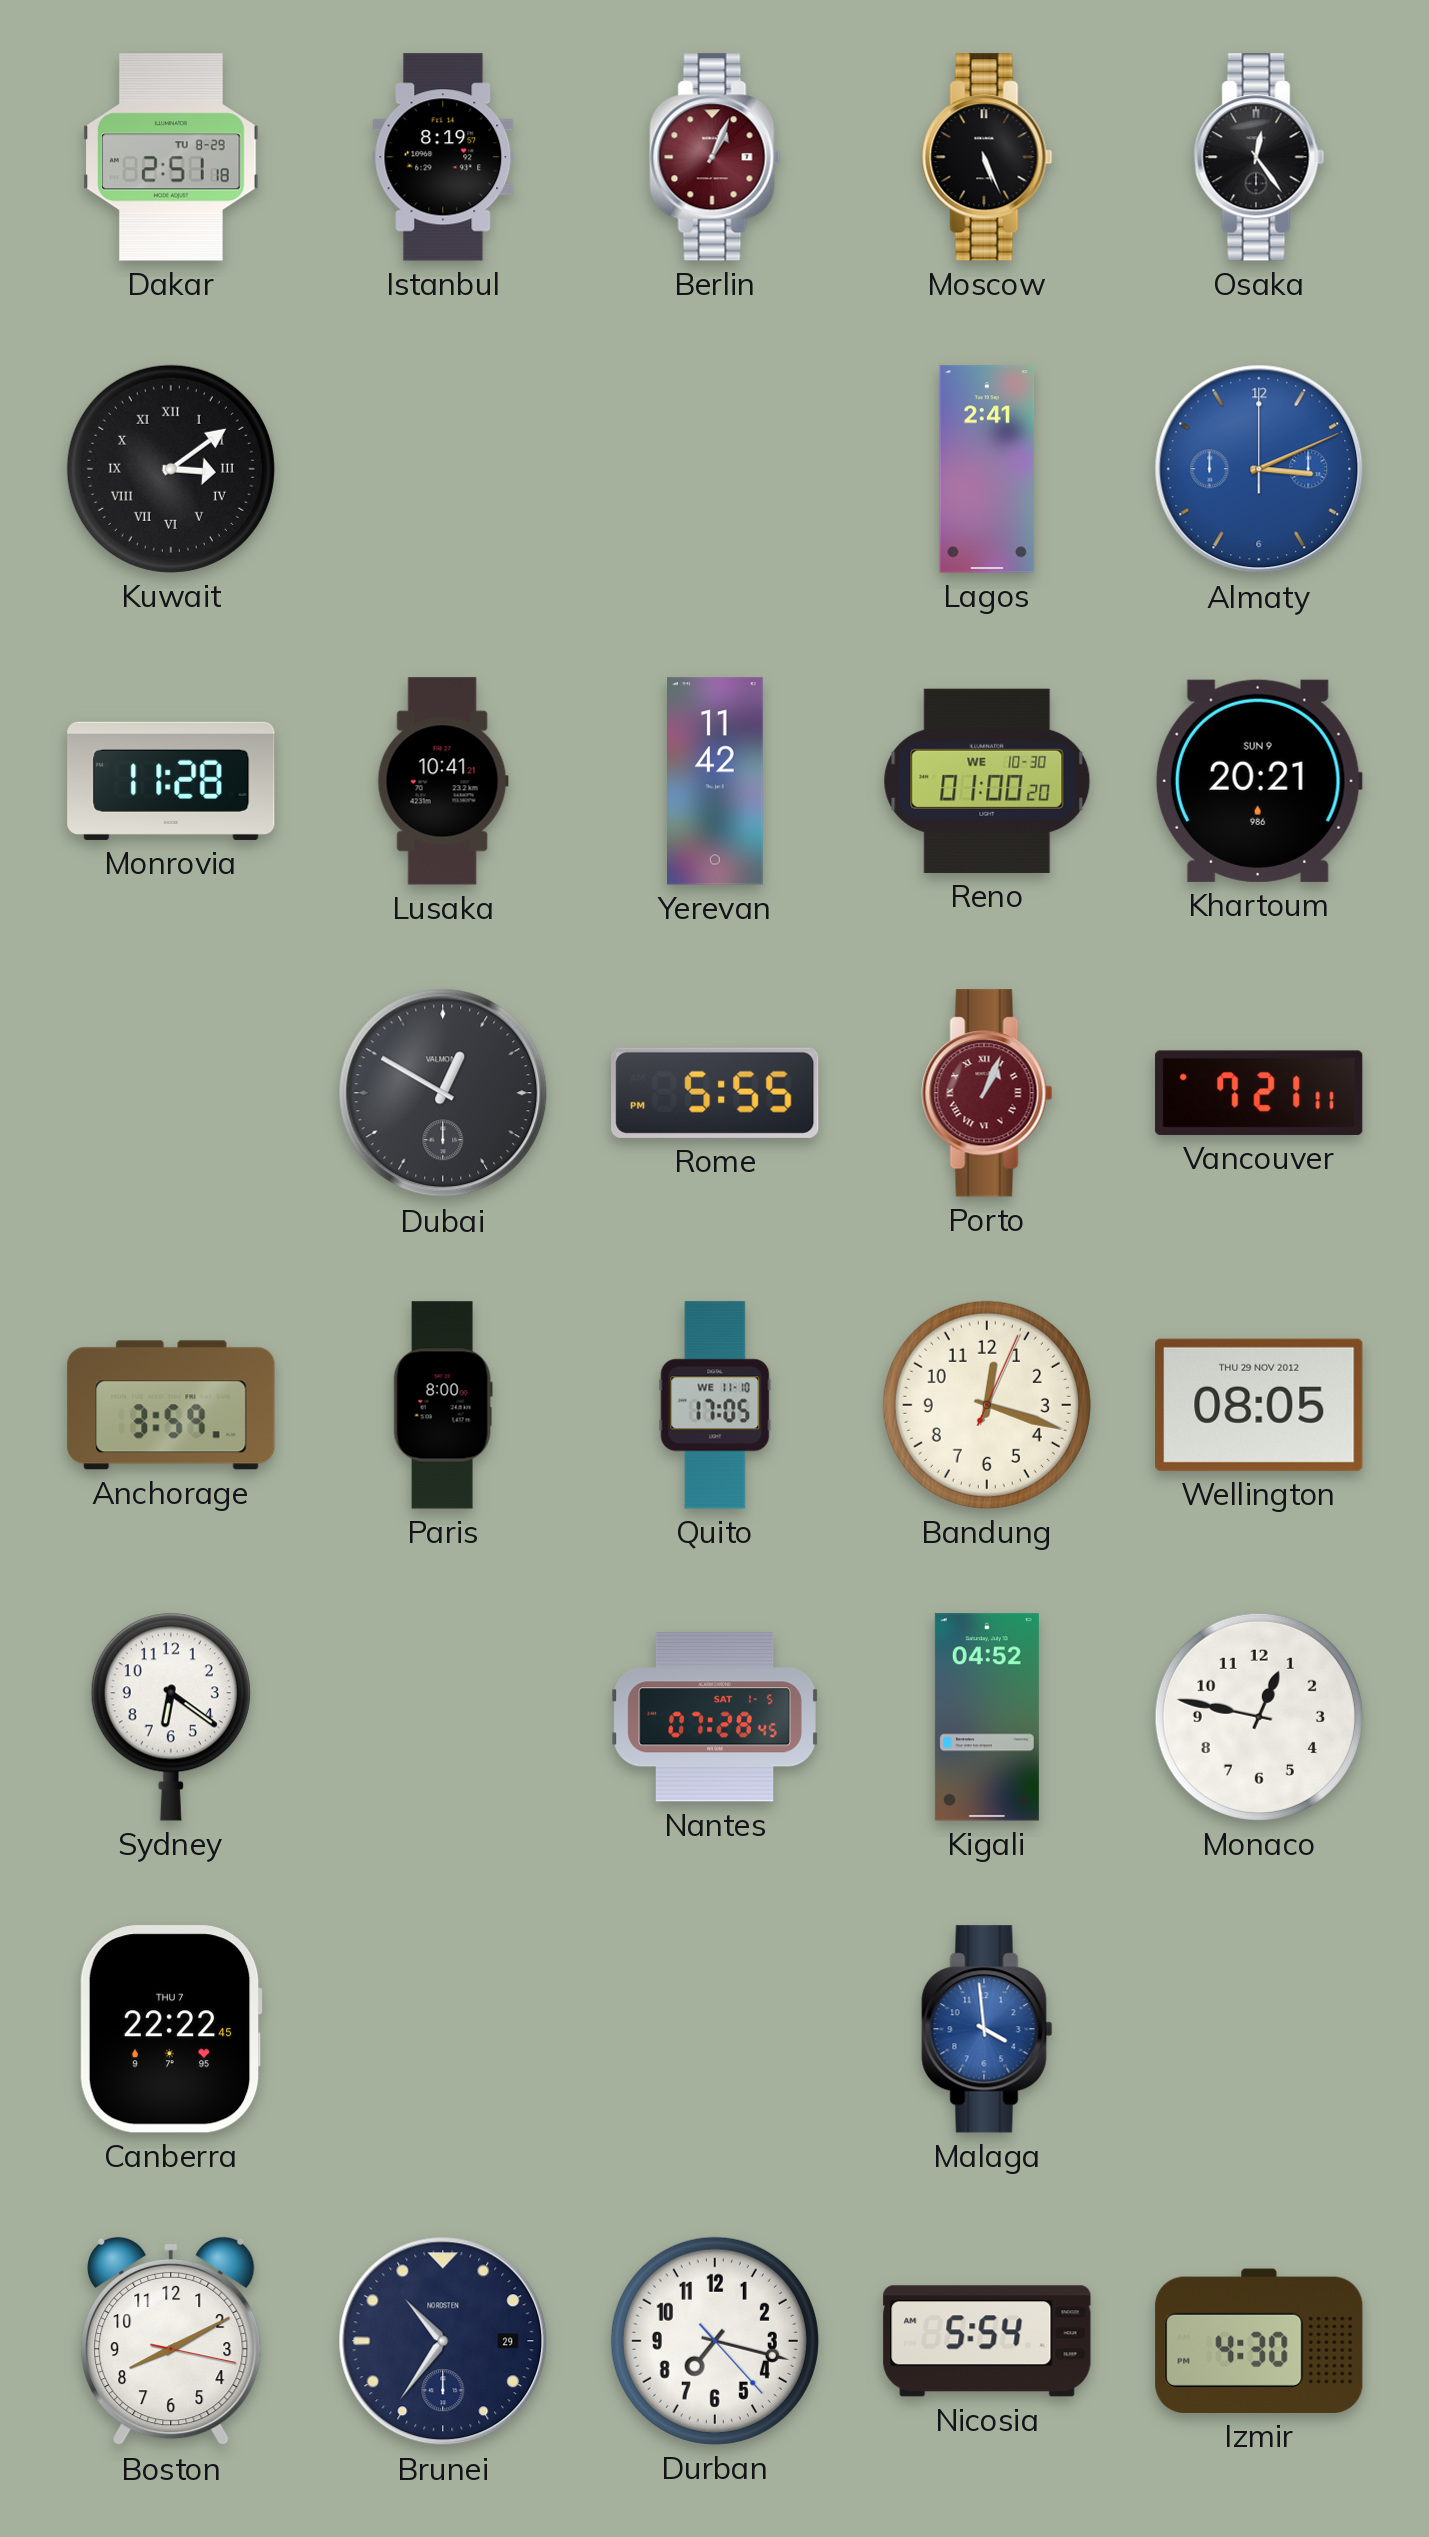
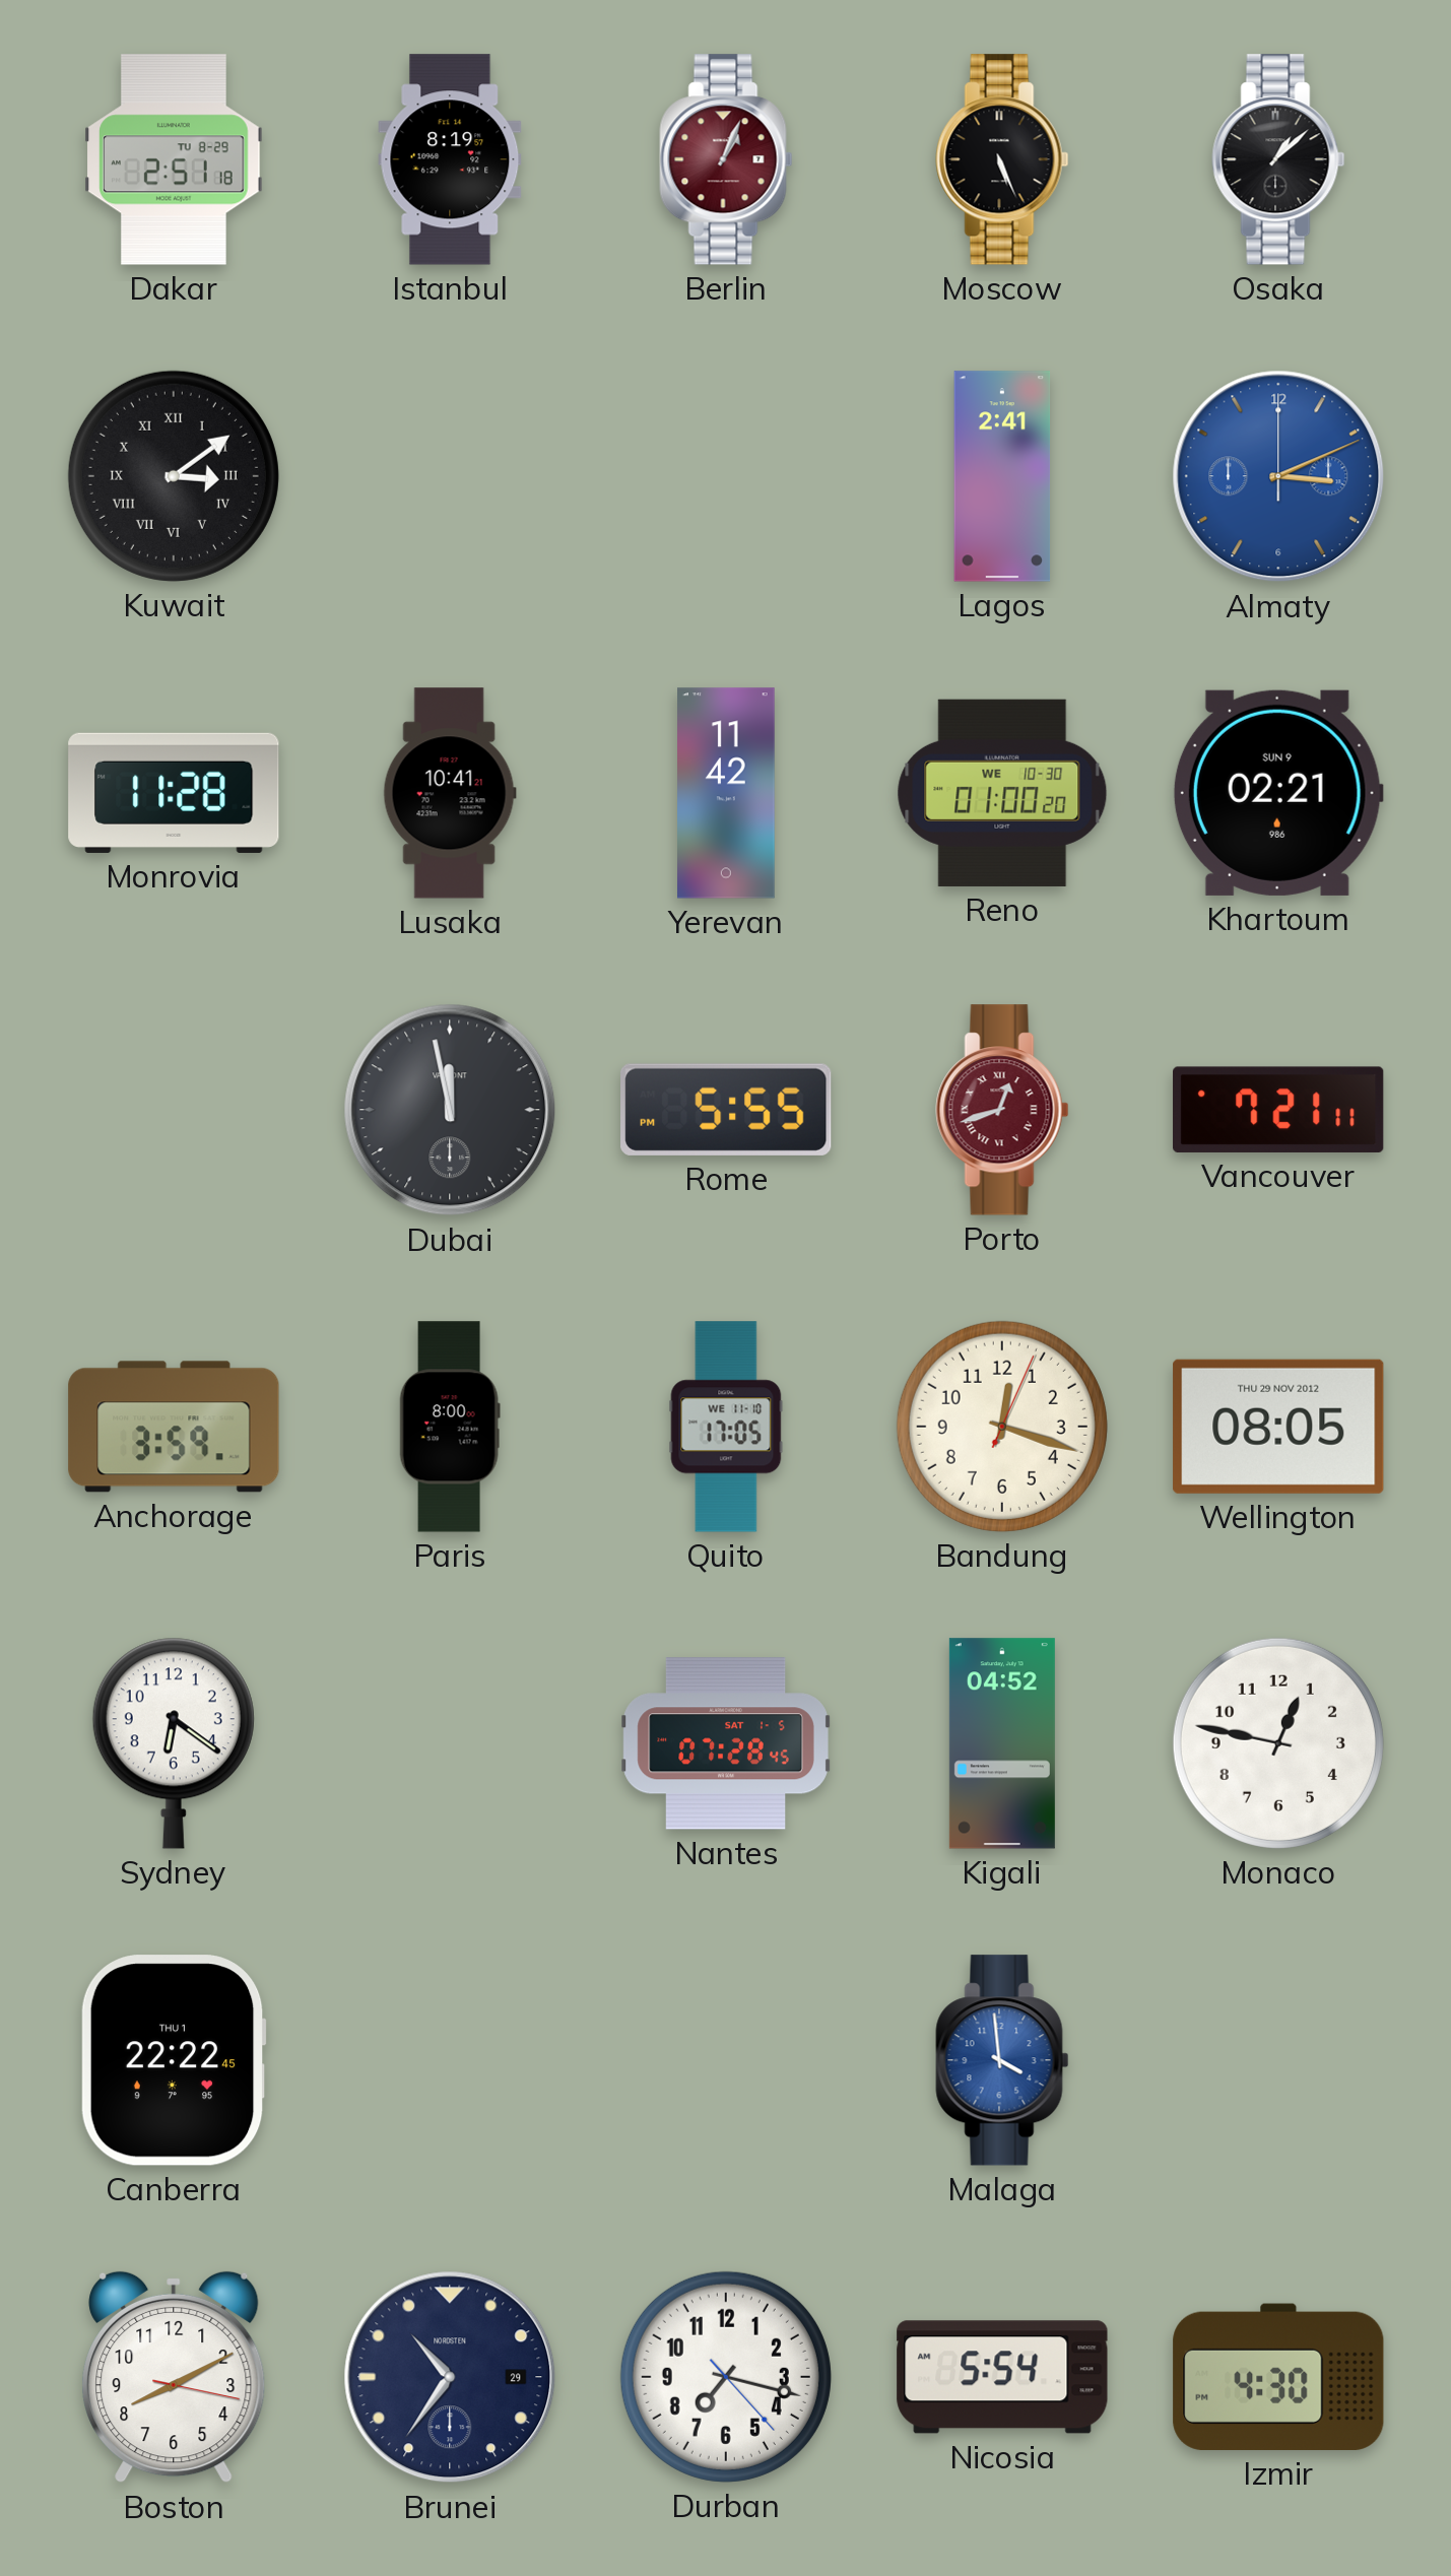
Osaka: 12:24 -> 1:08 (1278, 159)
Khartoum: 20:21 -> 02:21 (1278, 793)
Dubai: 12:50 -> 11:58 (450, 1110)
Porto: 1:04 -> 12:42 (1002, 1110)
Canberra date: THU 7 -> THU 1 (174, 2060)
